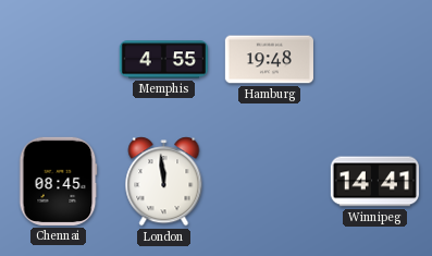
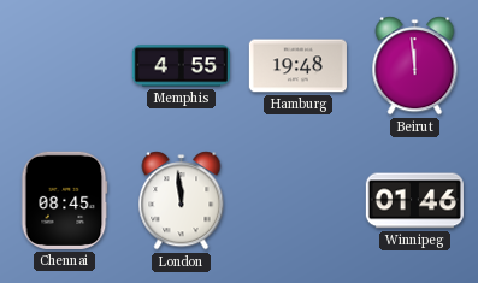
Beirut: none -> 11:59 (415, 66)
Winnipeg: 14:41 -> 01:46 (414, 201)
